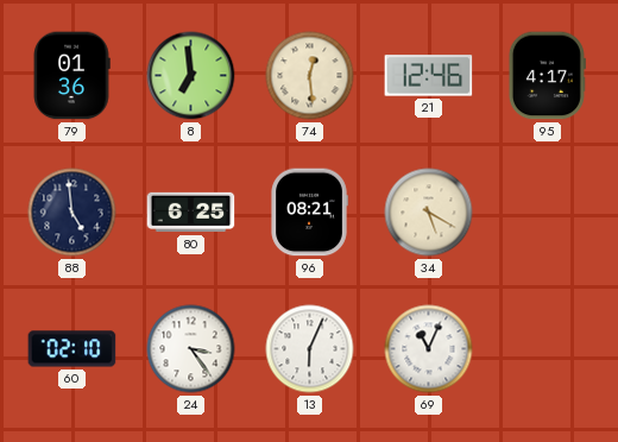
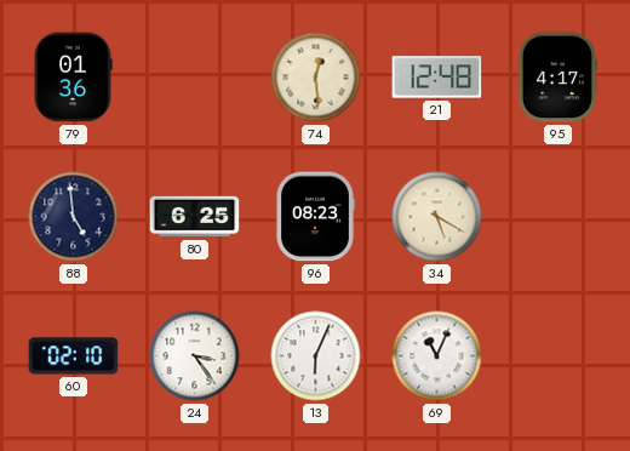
8: 6:59 -> none (191, 76)
21: 12:46 -> 12:48 (437, 78)
96: 08:21 -> 08:23 (315, 217)
